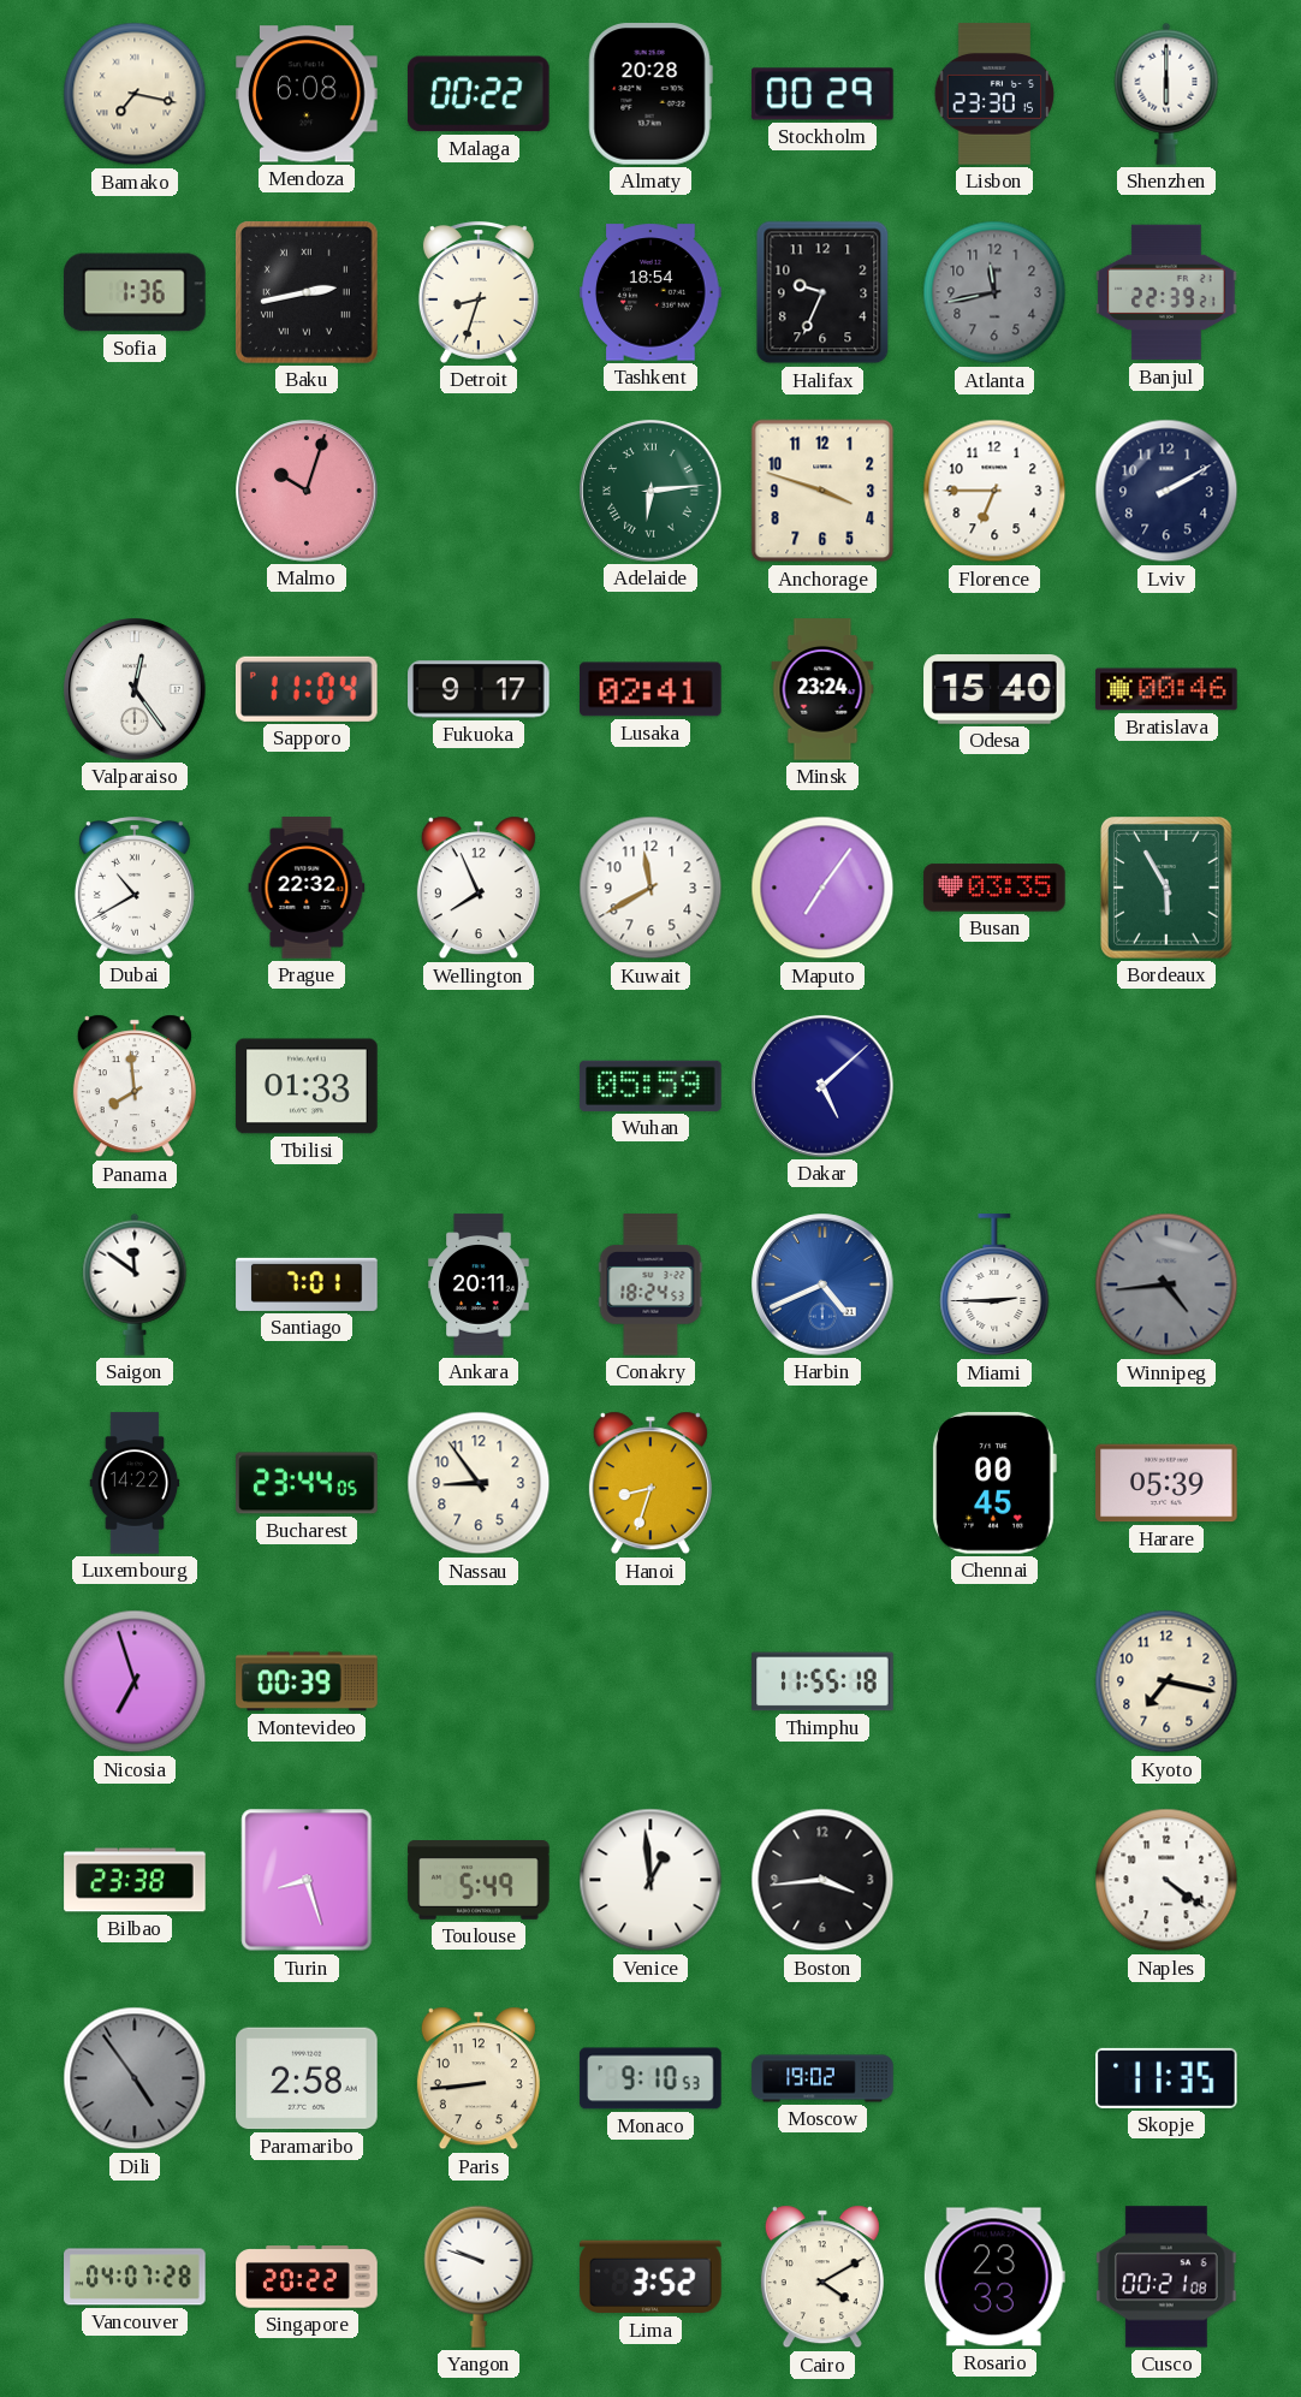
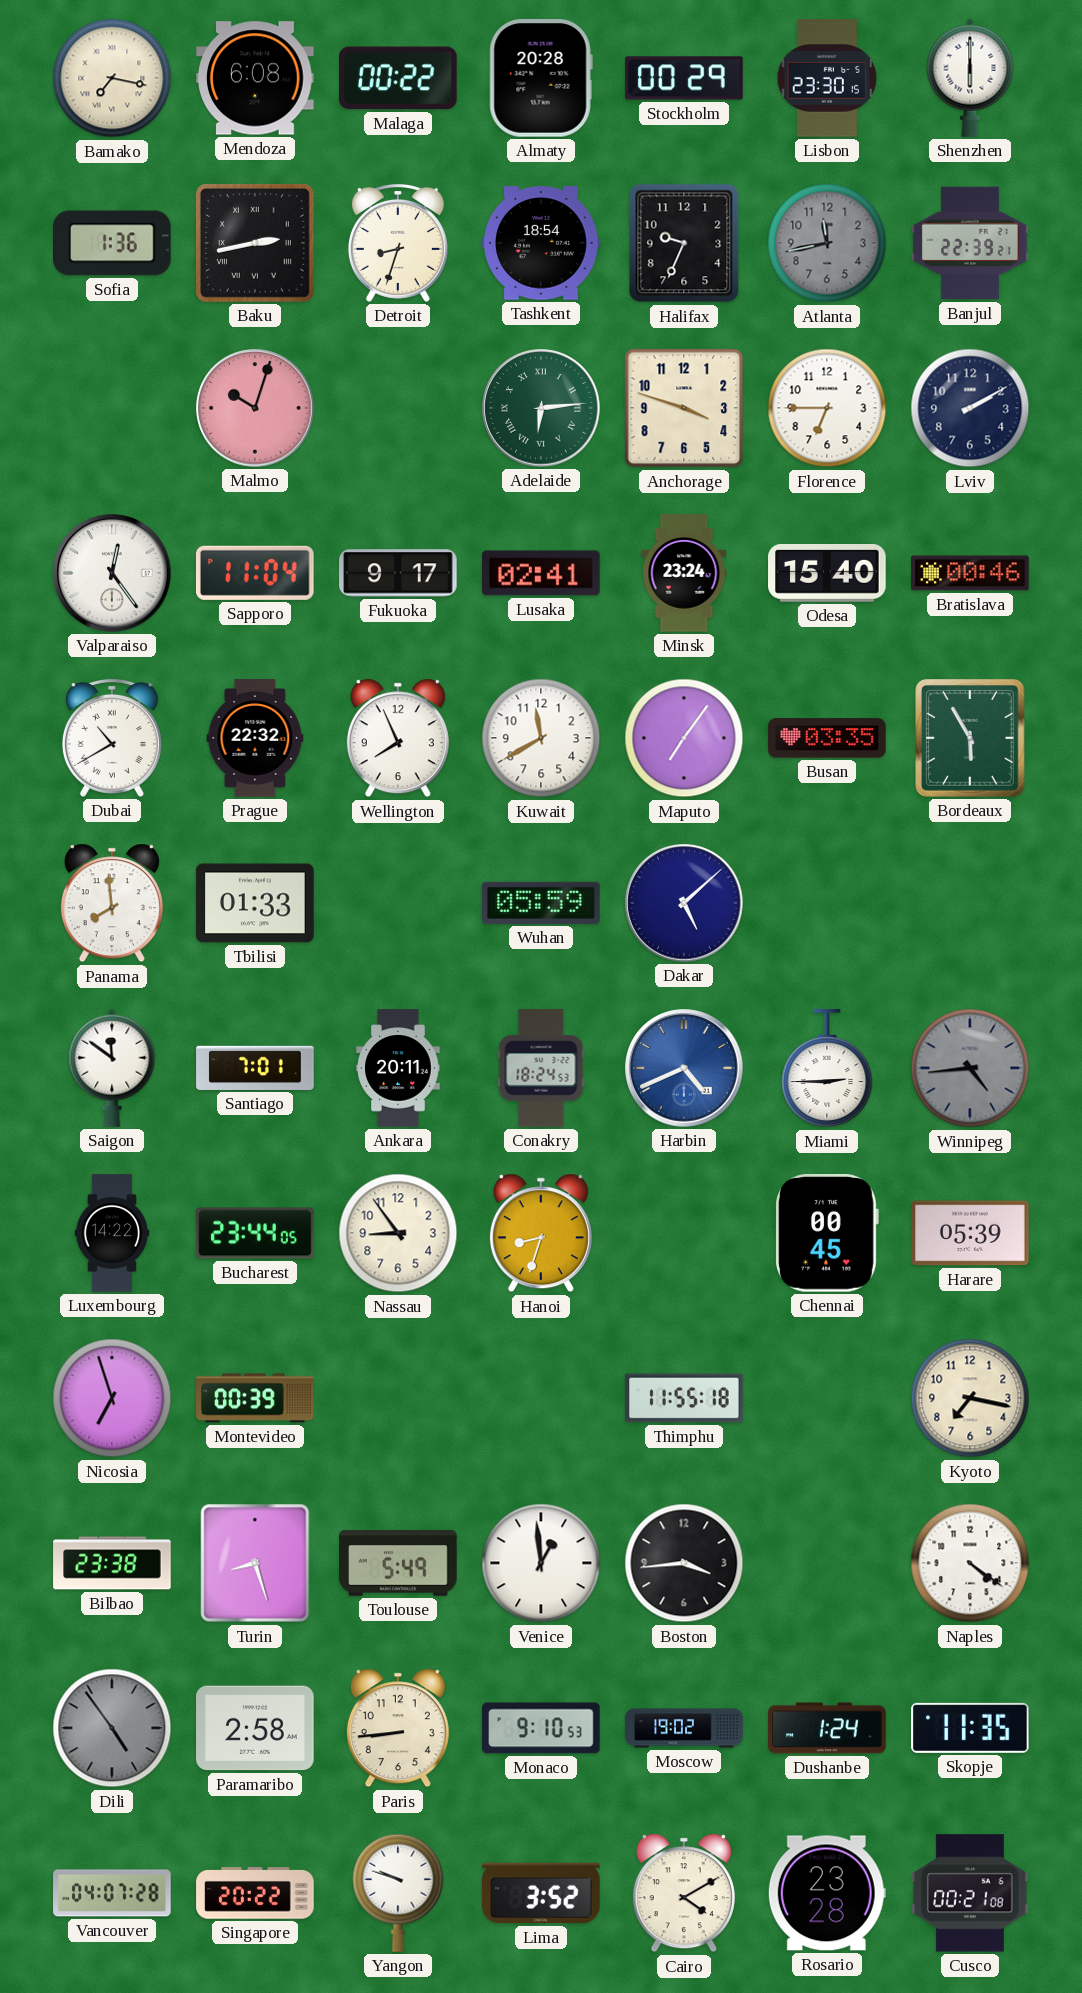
Dushanbe: none -> 1:24 (827, 1728)
Rosario: 23:33 -> 23:28 (827, 1893)
